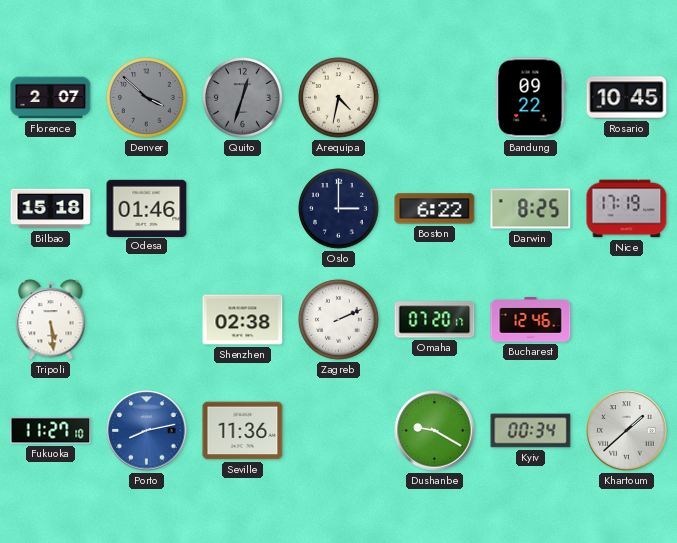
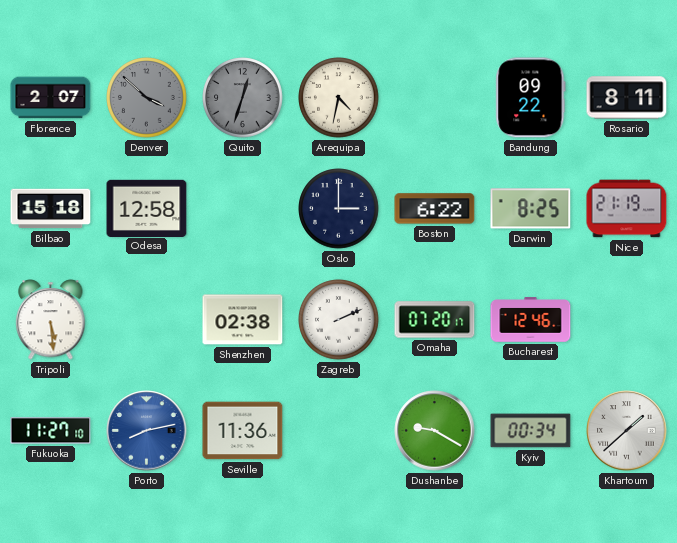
Rosario: 10:45 -> 8:11 (627, 98)
Odesa: 01:46 -> 12:58 (147, 208)
Nice: 17:19 -> 21:19 (627, 209)
